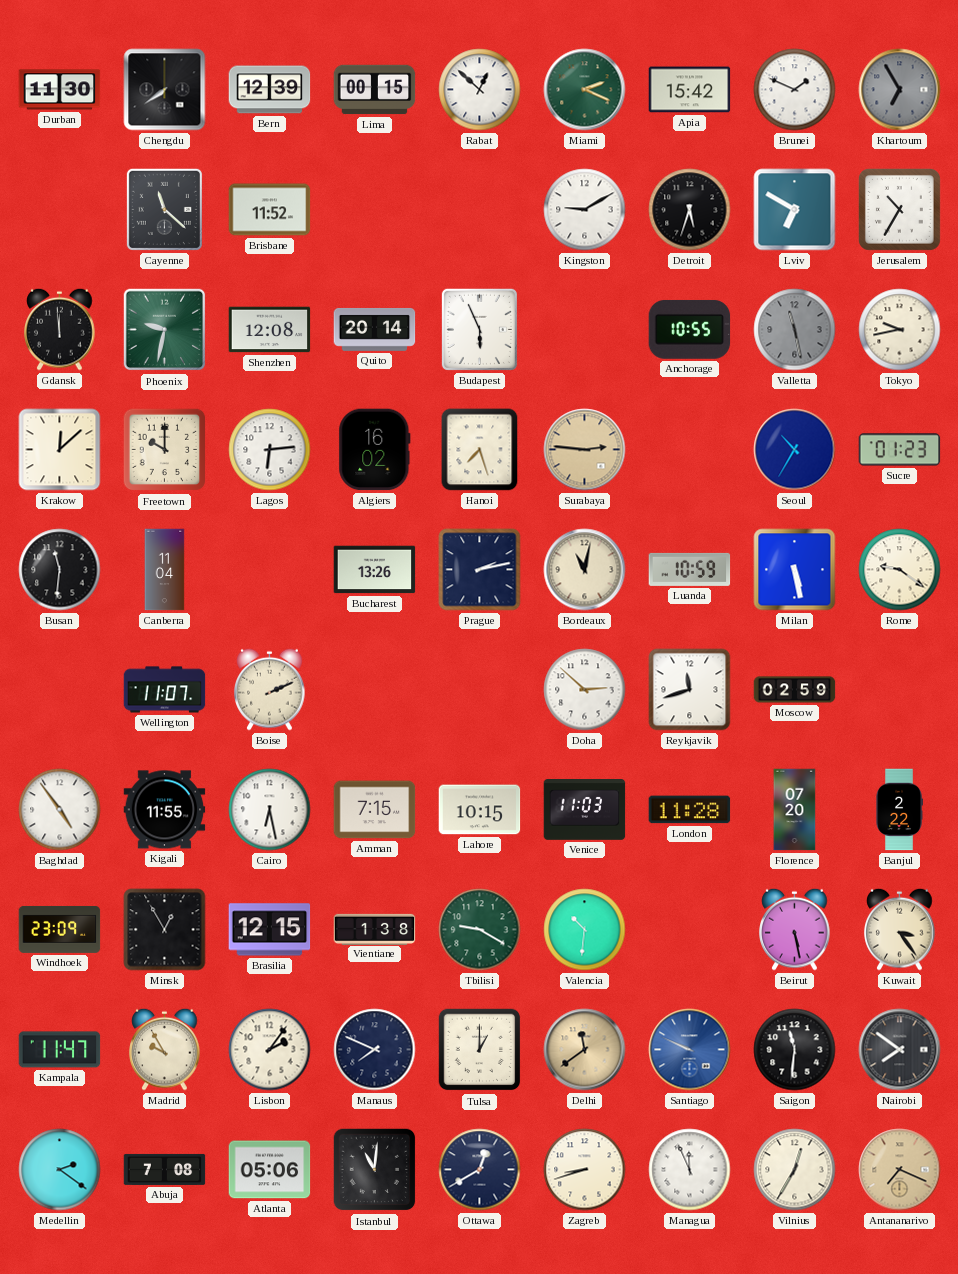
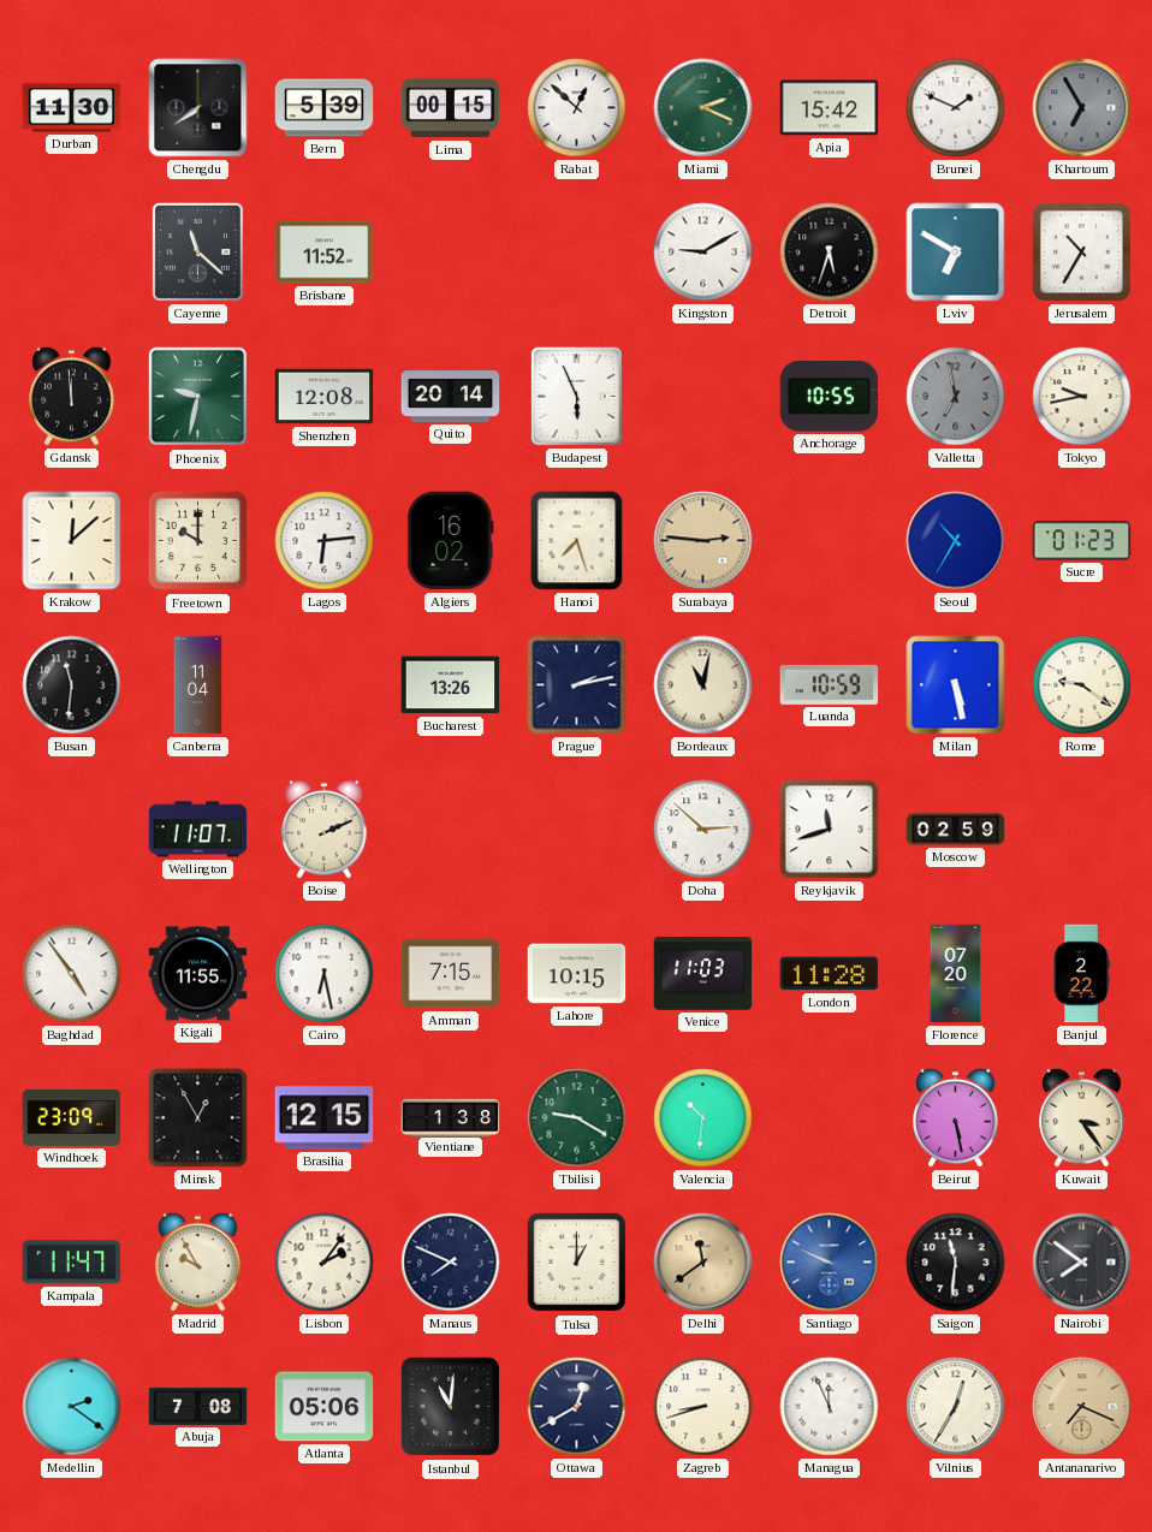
Bern: 12:39 -> 5:39 (325, 108)
Valletta: 11:28 -> 6:58 (956, 397)
